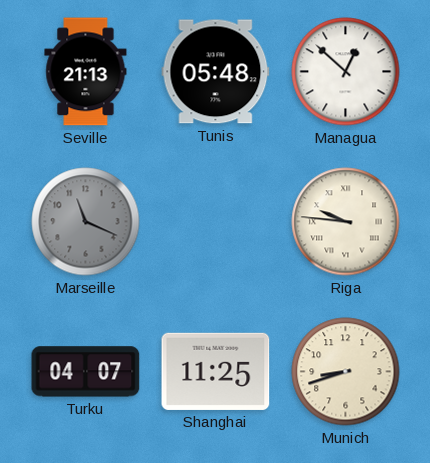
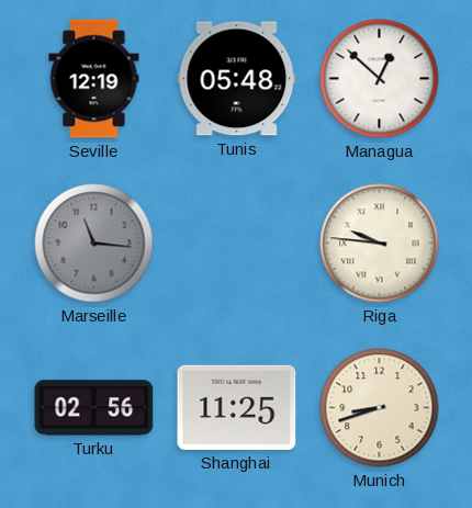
Seville: 21:13 -> 12:19 (94, 79)
Marseille: 11:19 -> 11:16 (94, 244)
Turku: 04:07 -> 02:56 (94, 408)
